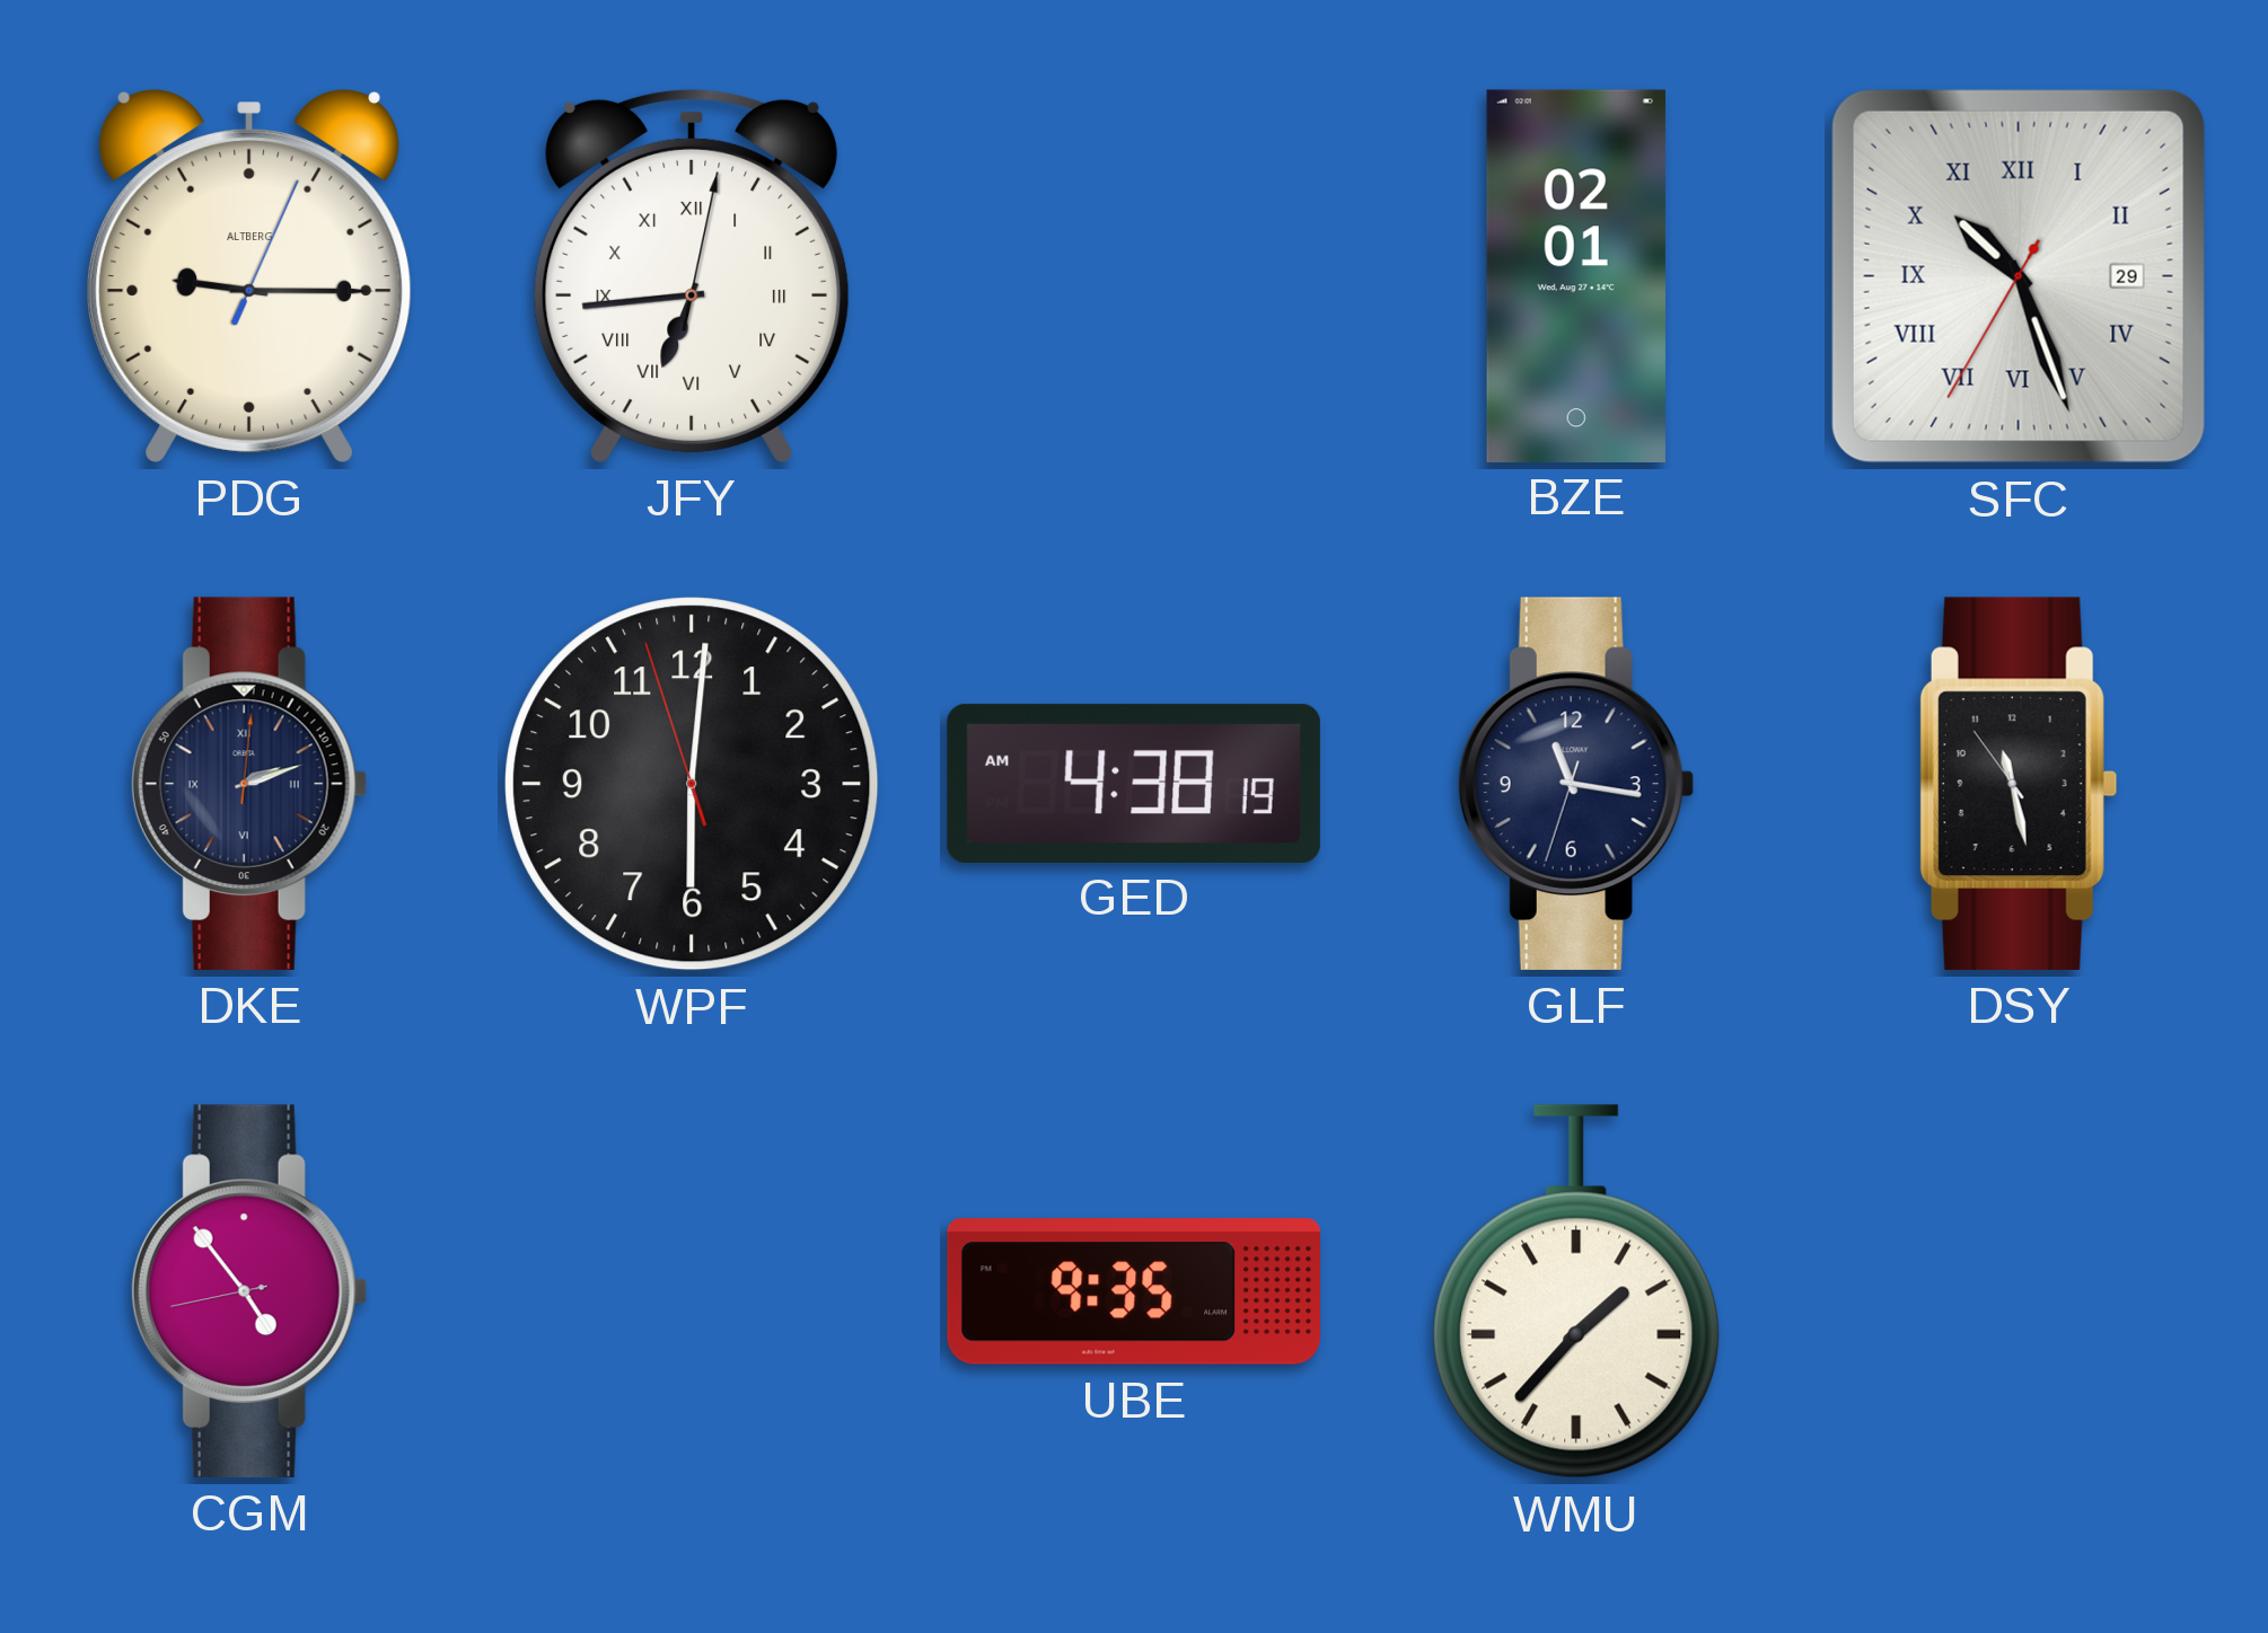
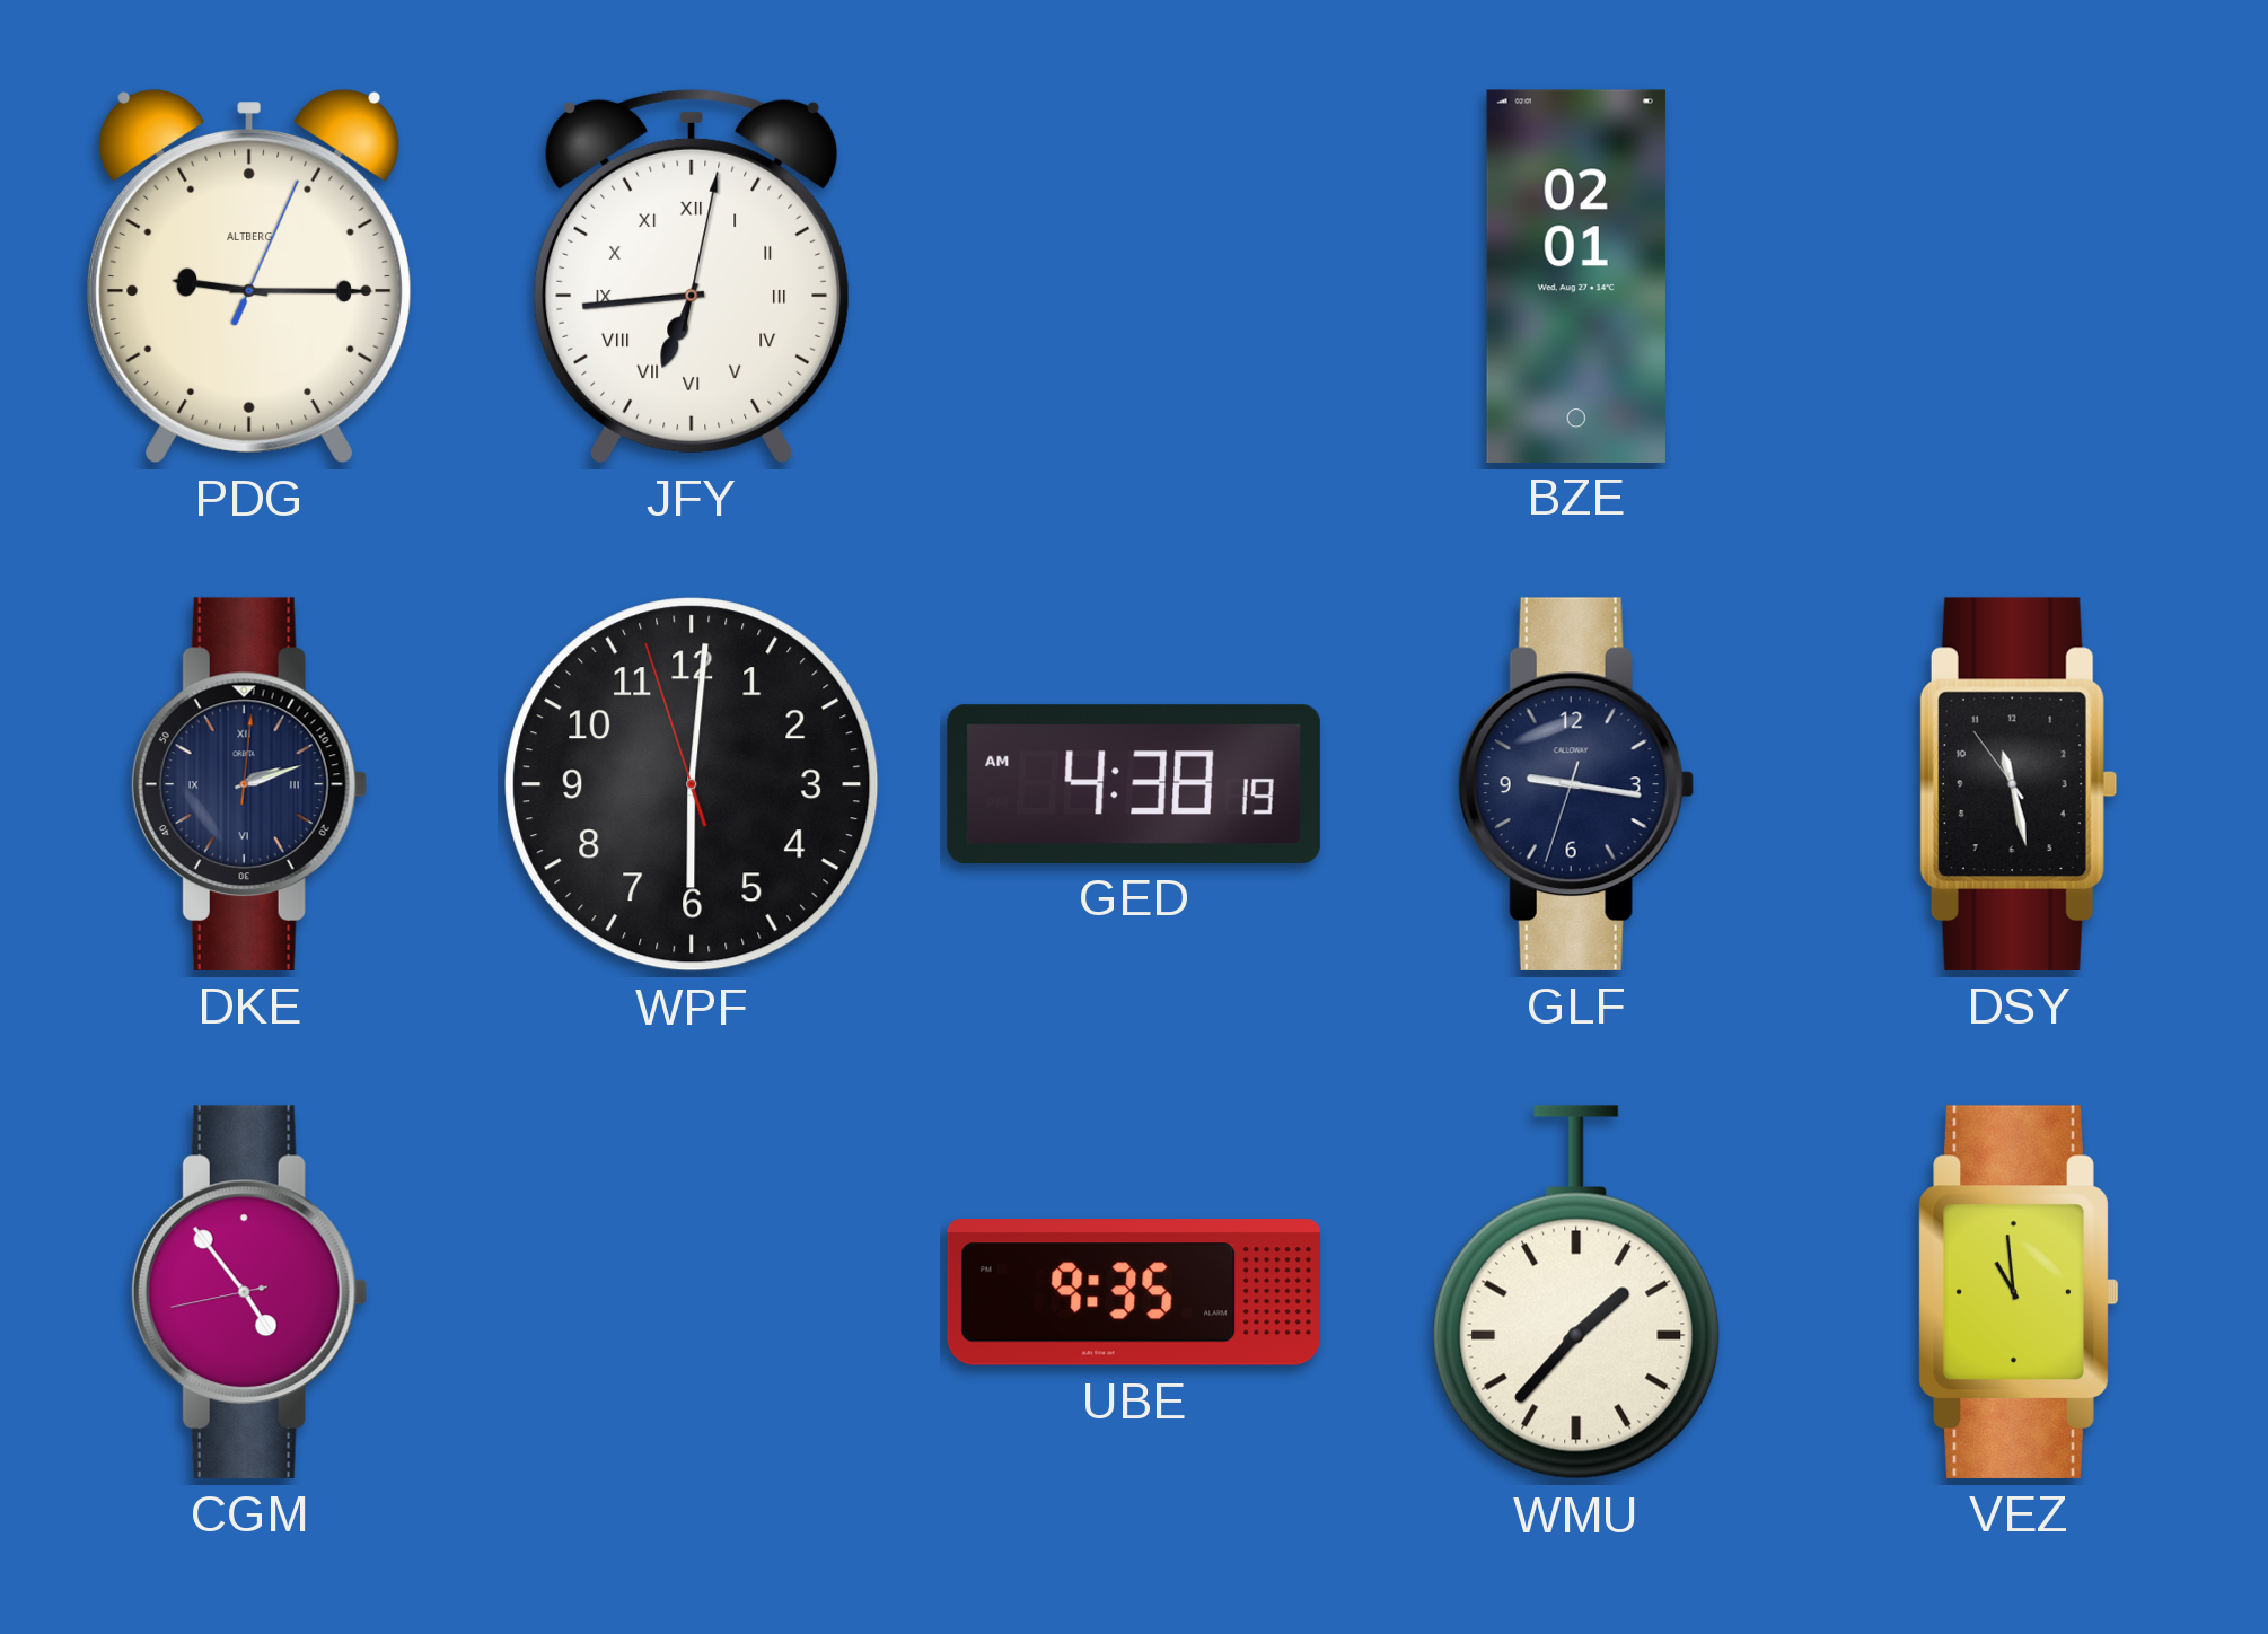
SFC: 10:26 -> none (2019, 276)
GLF: 11:16 -> 9:16 (1576, 784)
VEZ: none -> 10:59 (2019, 1292)
